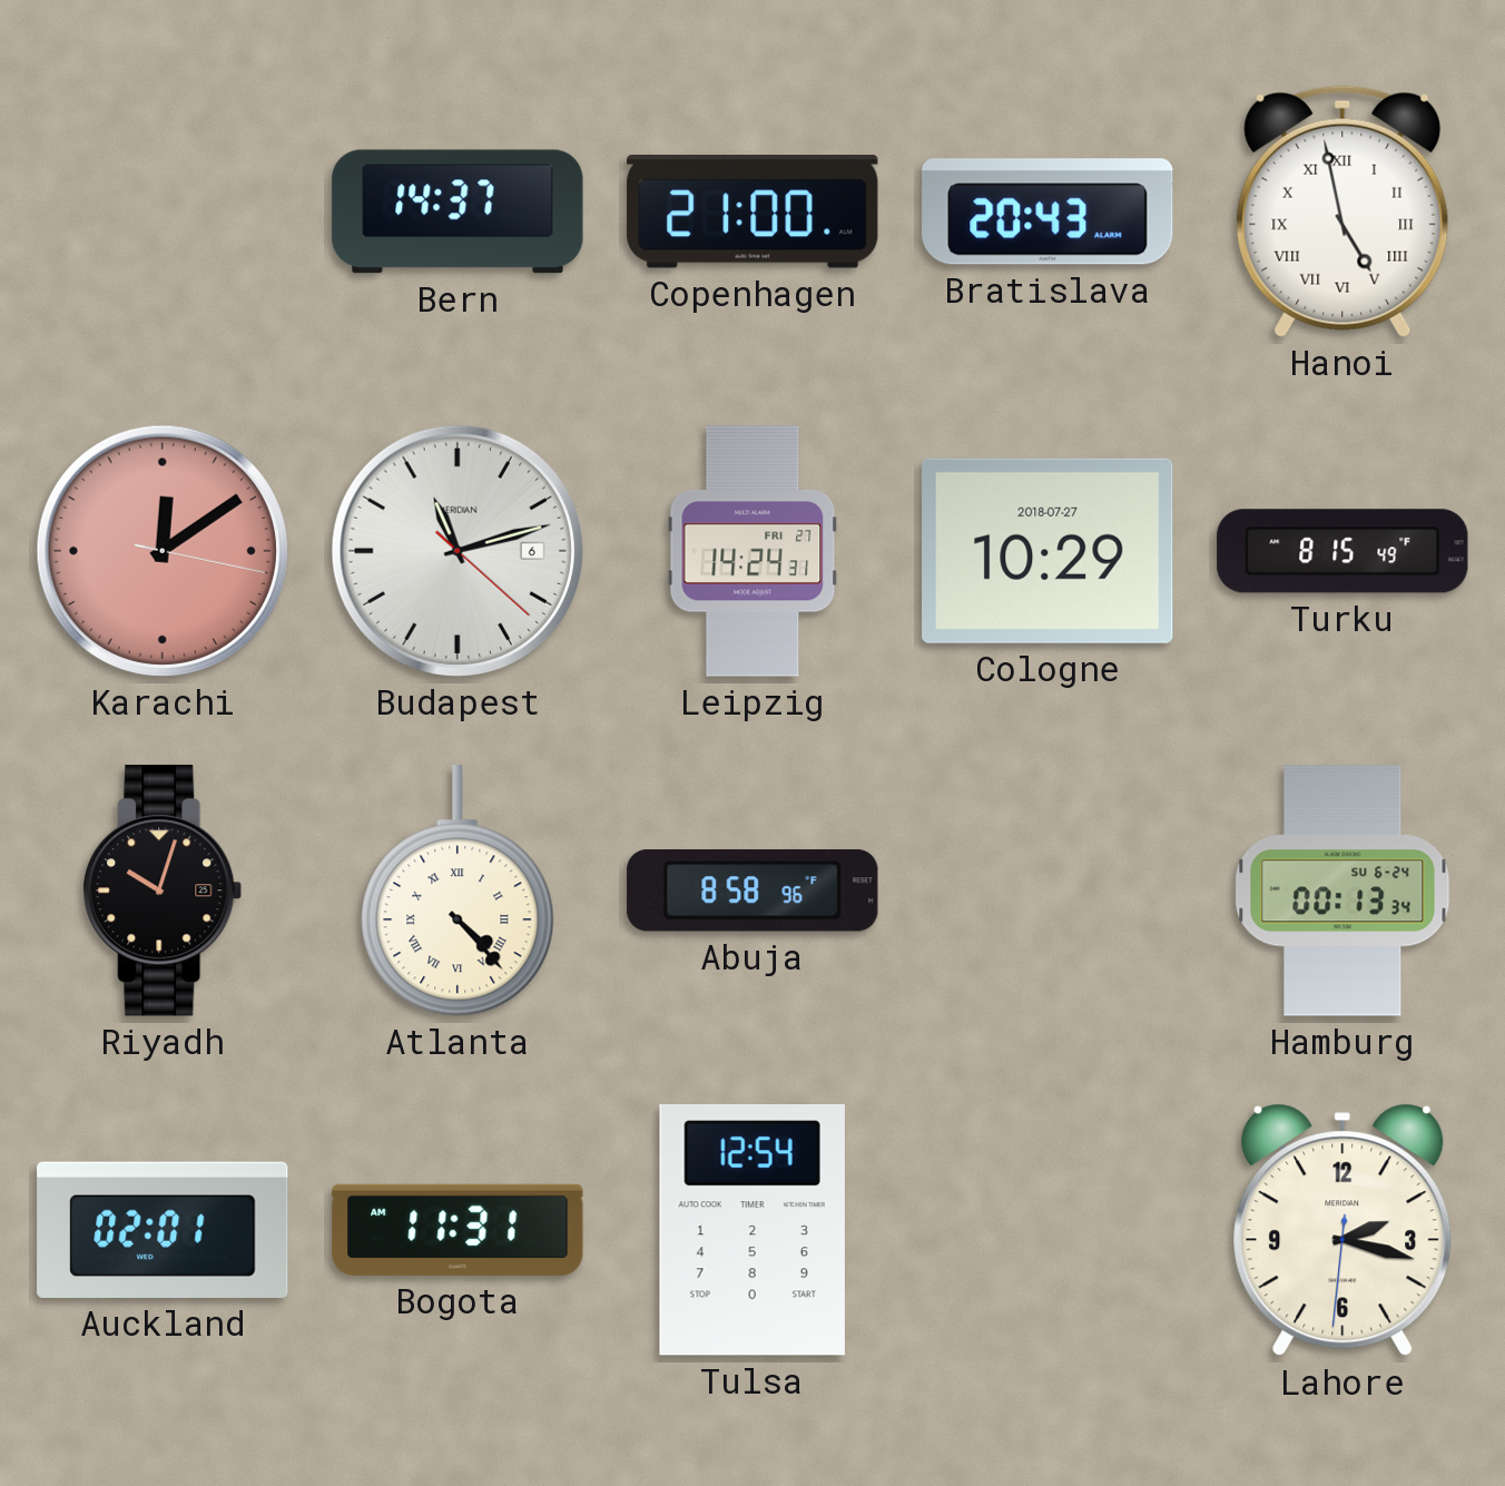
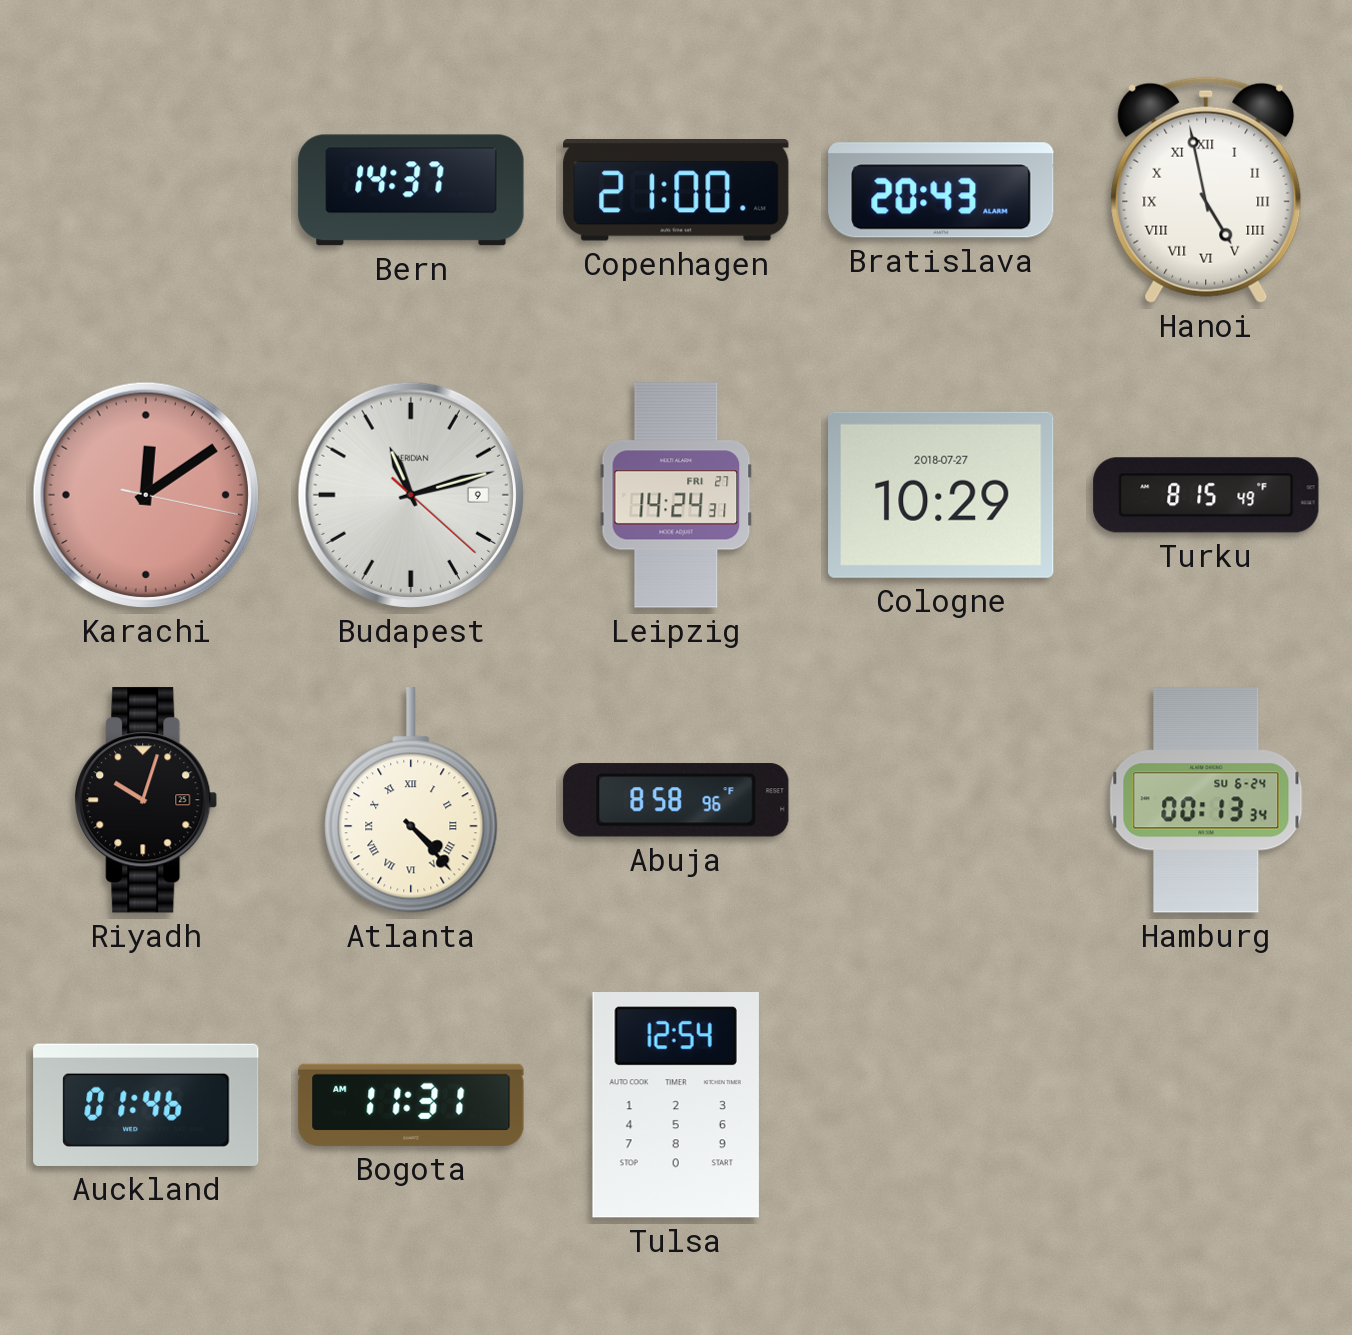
Budapest date: 6 -> 9 (411, 495)
Auckland: 02:01 -> 01:46 (146, 1105)
Lahore: 2:17 -> none (1342, 1230)
